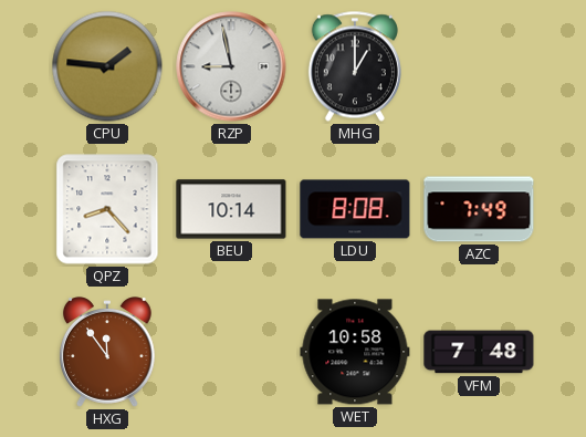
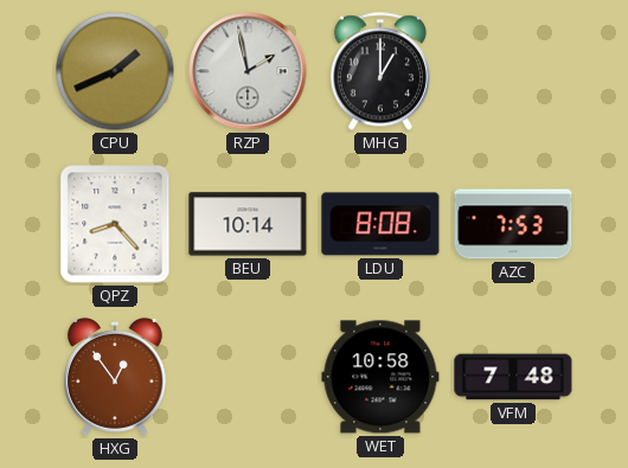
CPU: 1:46 -> 1:41 (115, 71)
RZP: 8:58 -> 1:58 (248, 71)
AZC: 7:49 -> 7:53 (513, 224)
HXG: 11:54 -> 12:54 (115, 377)
